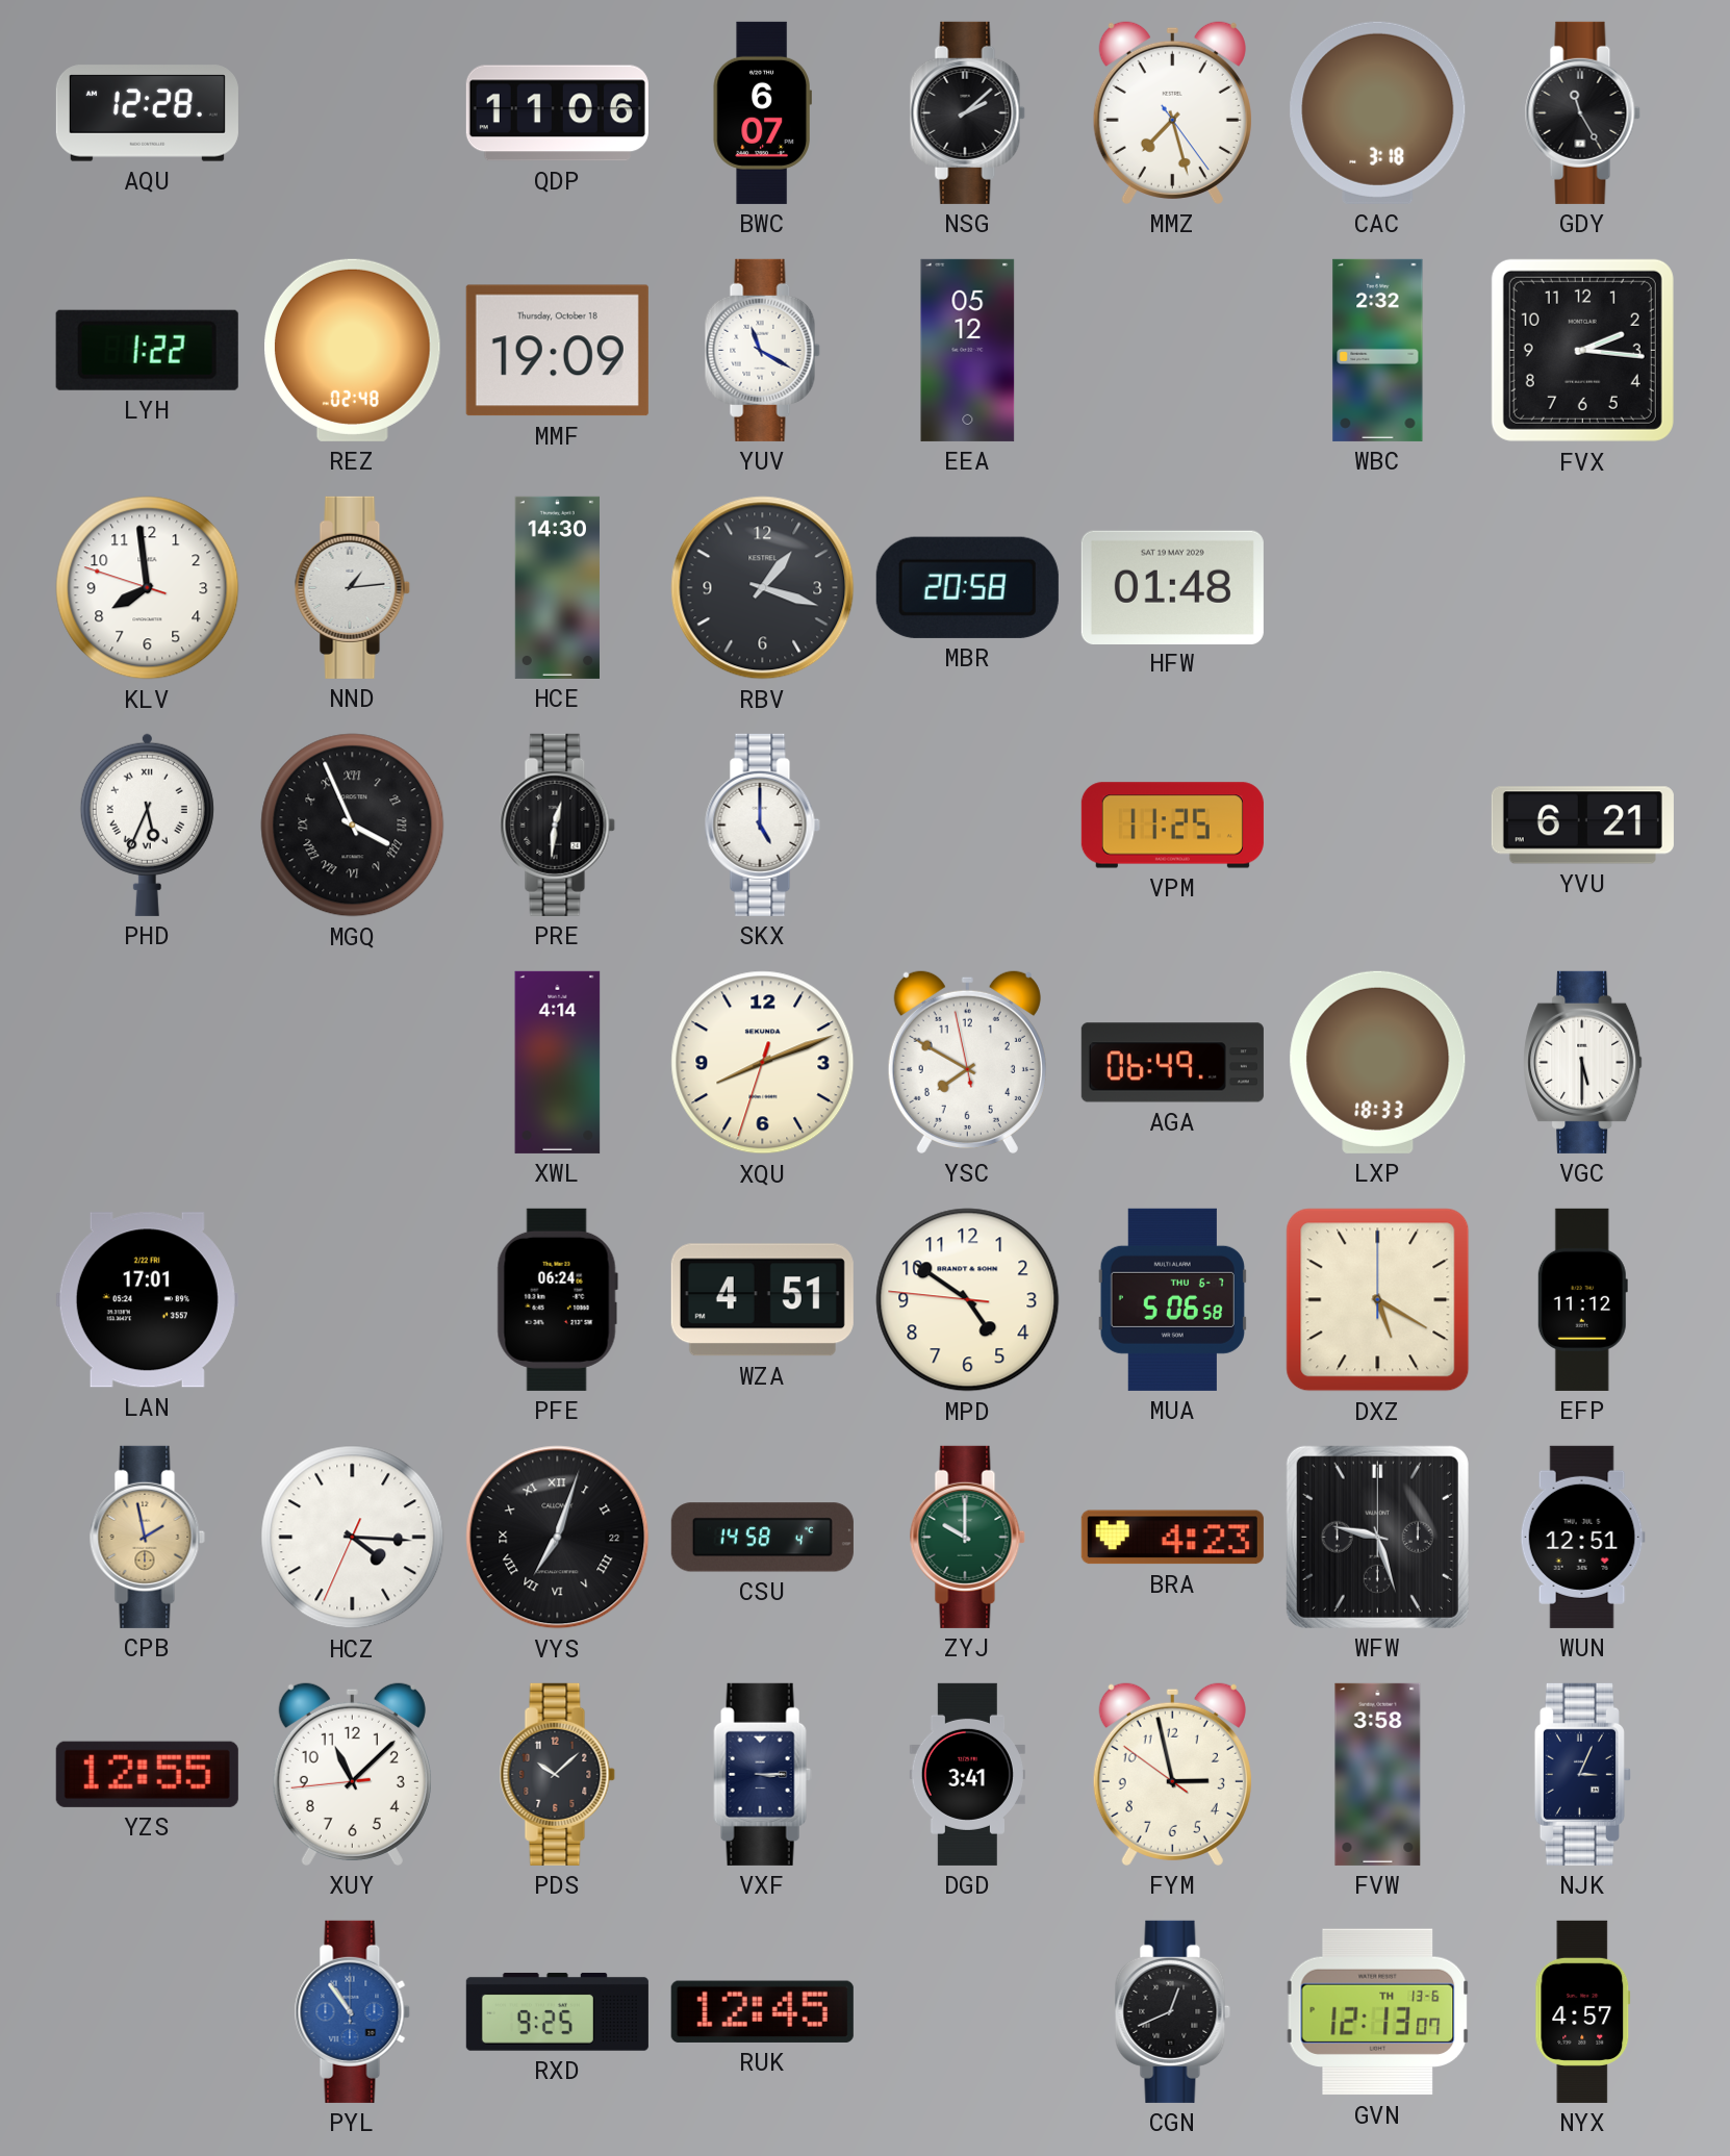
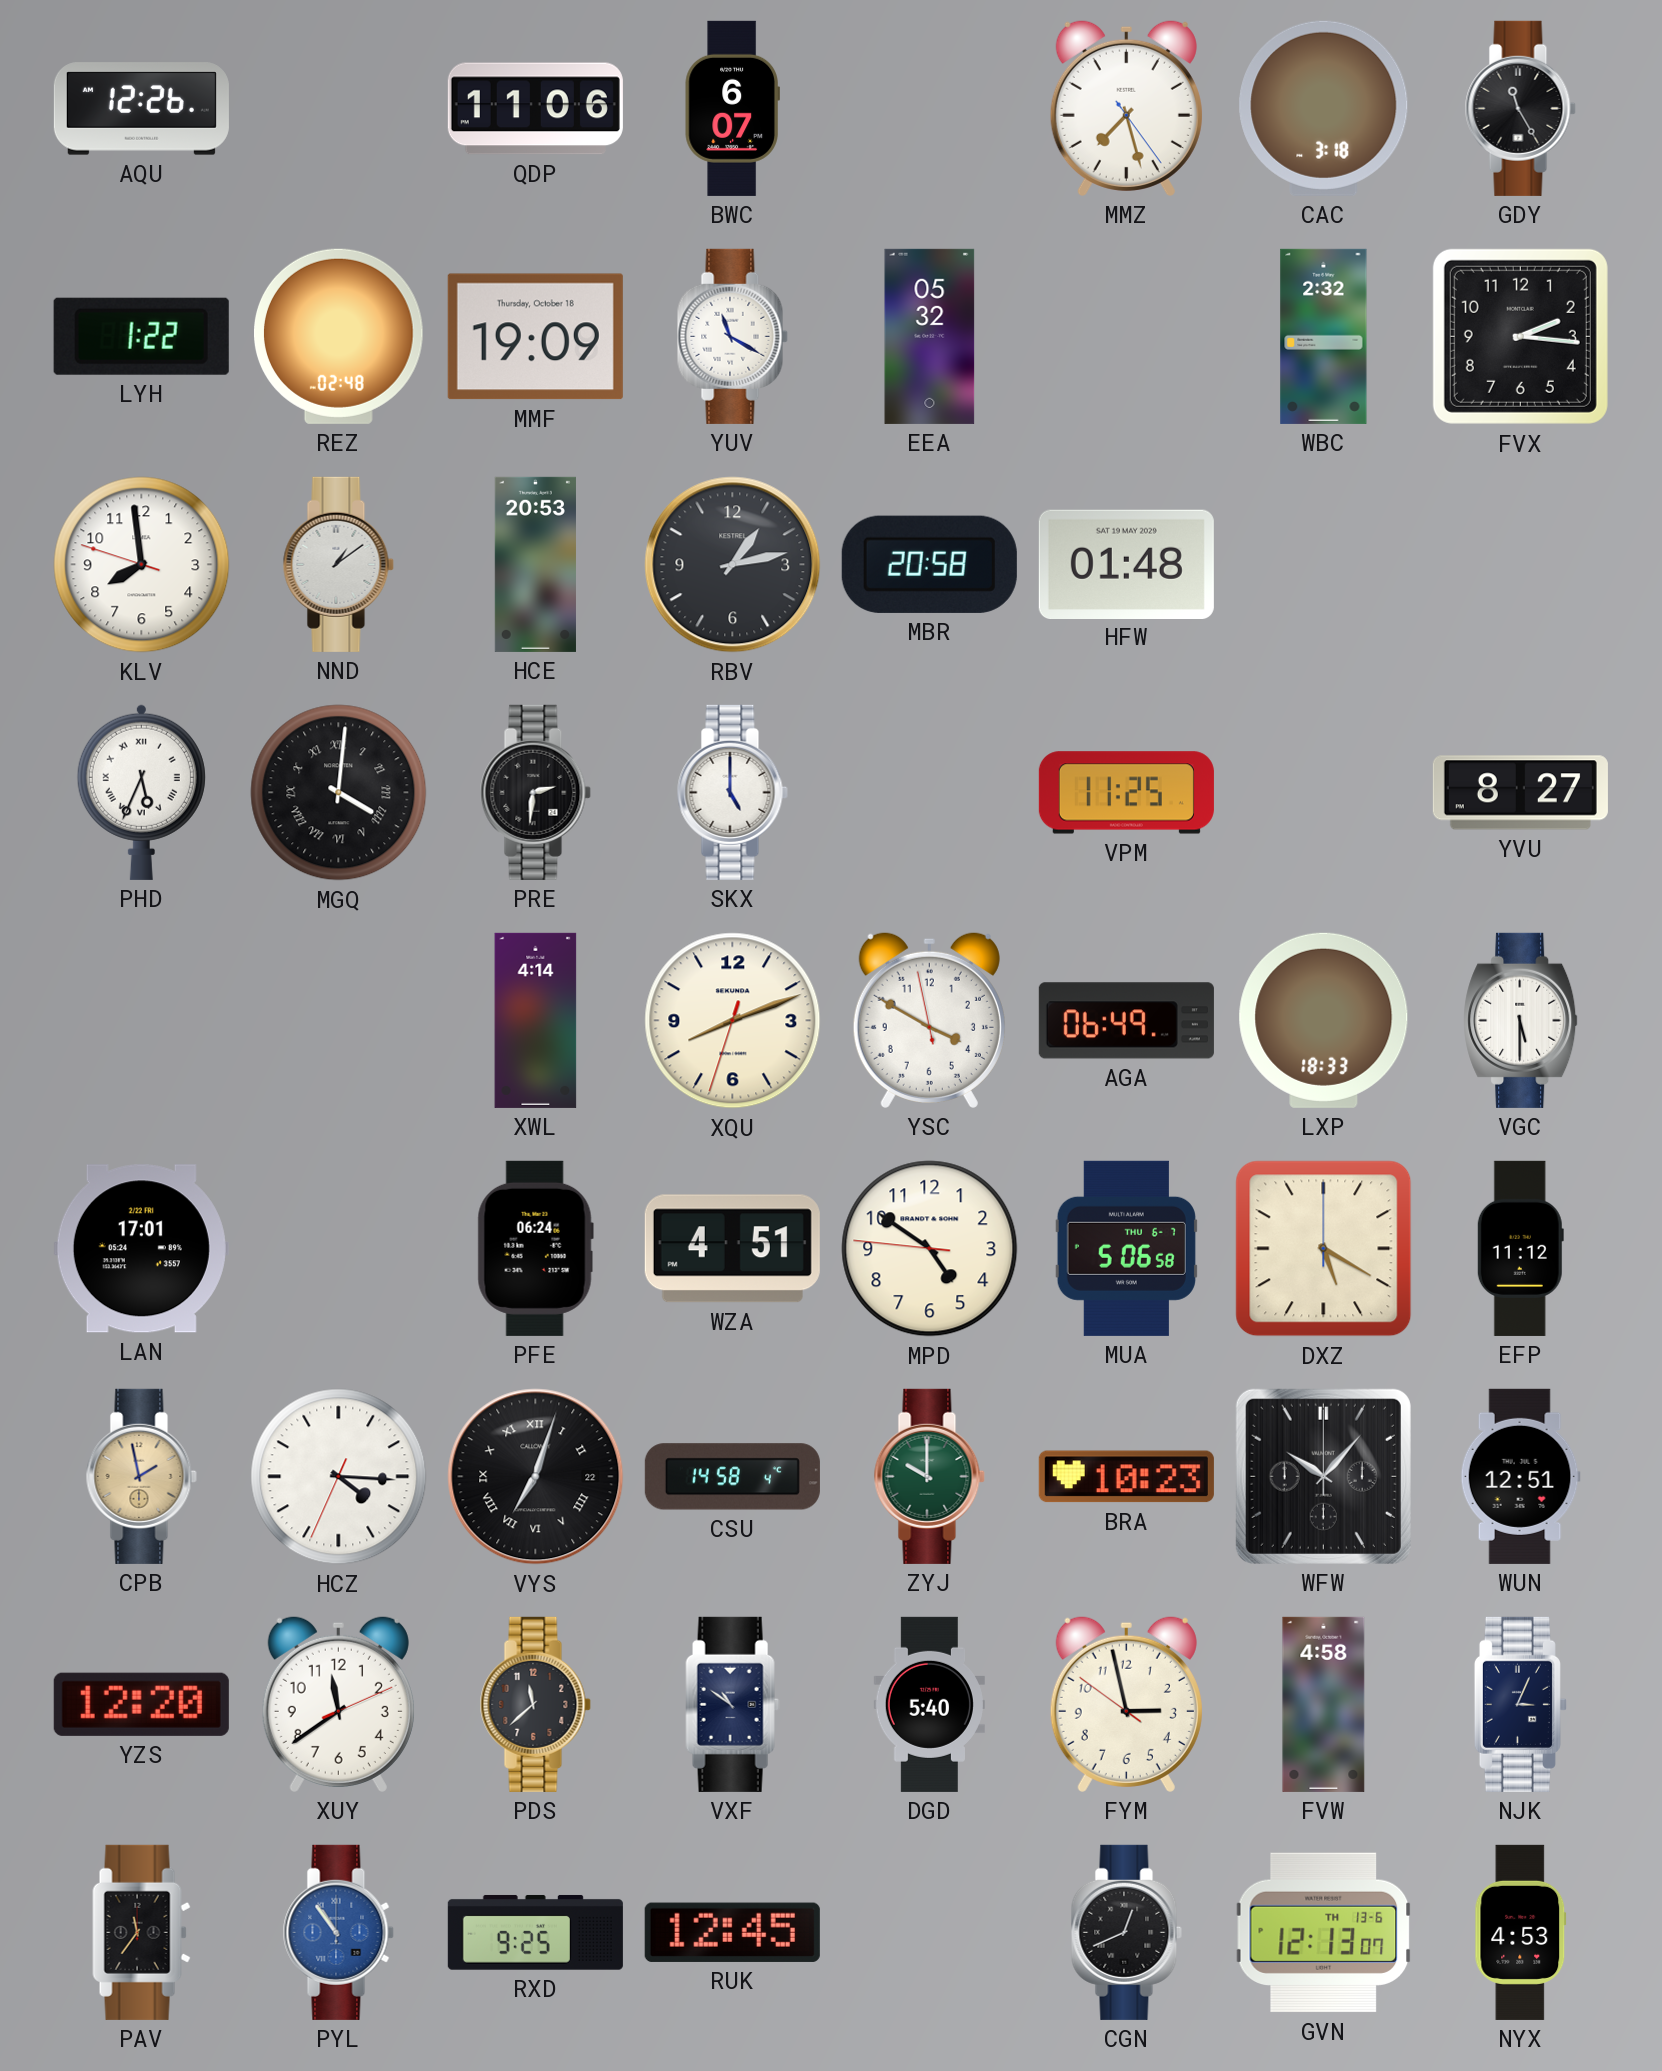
AQU: 12:28 -> 12:26 (141, 109)
NSG: 2:08 -> none (967, 112)
EEA: 05:12 -> 05:32 (930, 336)
NND: 1:14 -> 1:09 (338, 564)
HCE: 14:30 -> 20:53 (535, 564)
RBV: 1:18 -> 1:13 (733, 565)
MGQ: 3:56 -> 4:01 (339, 793)
PRE: 12:31 -> 2:31 (535, 792)
YVU: 6:21 -> 8:27 (1520, 793)
YSC: 7:49 -> 3:49 (929, 1020)
BRA: 4:23 -> 10:23 (1126, 1477)
WFW: 9:27 -> 10:07 (1323, 1476)
YZS: 12:55 -> 12:20 (141, 1704)
XUY: 11:07 -> 11:39 (338, 1704)
PDS: 10:08 -> 11:38 (535, 1704)
VXF: 3:15 -> 10:51 (733, 1704)
DGD: 3:41 -> 5:40 (929, 1704)
FVW: 3:58 -> 4:58 (1324, 1704)
PAV: none -> 11:36 (142, 1932)
NYX: 4:57 -> 4:53 (1521, 1932)
